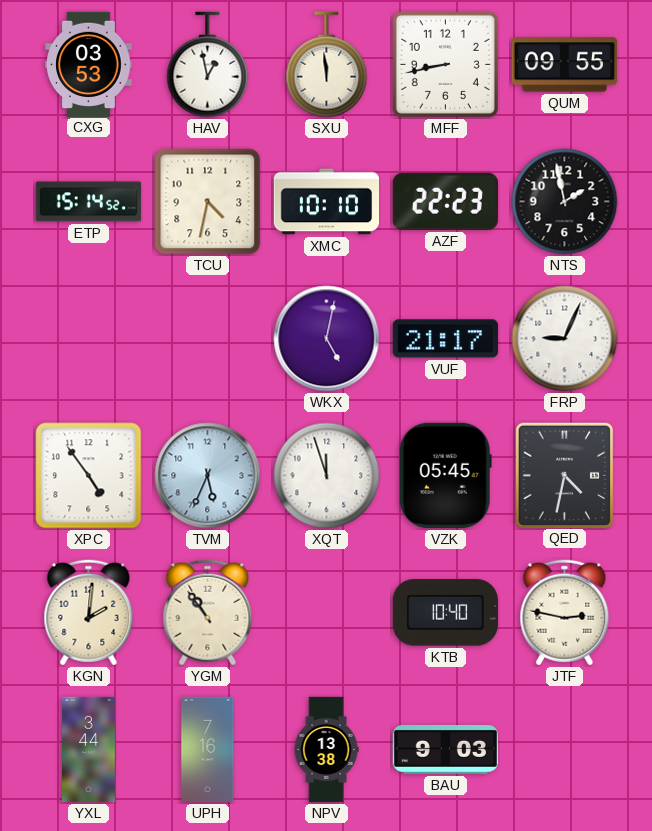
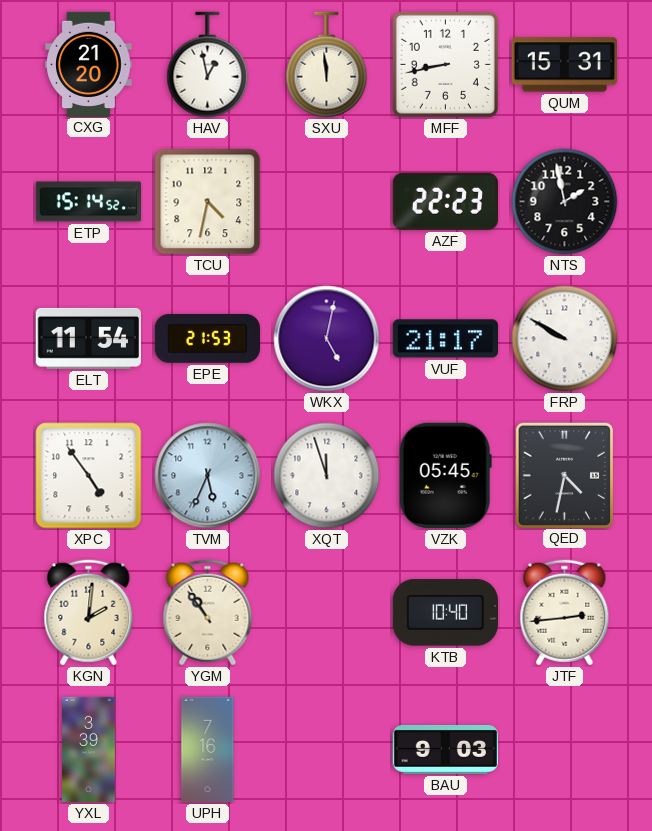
CXG: 03:53 -> 21:20 (89, 64)
QUM: 09:55 -> 15:31 (564, 65)
XMC: 10:10 -> none (327, 202)
ELT: none -> 11:54 (88, 338)
EPE: none -> 21:53 (207, 338)
FRP: 9:04 -> 9:50 (565, 339)
JTF: 2:47 -> 2:44 (565, 613)
YXL: 3:44 -> 3:39 (89, 750)
NPV: 13:38 -> none (326, 750)
